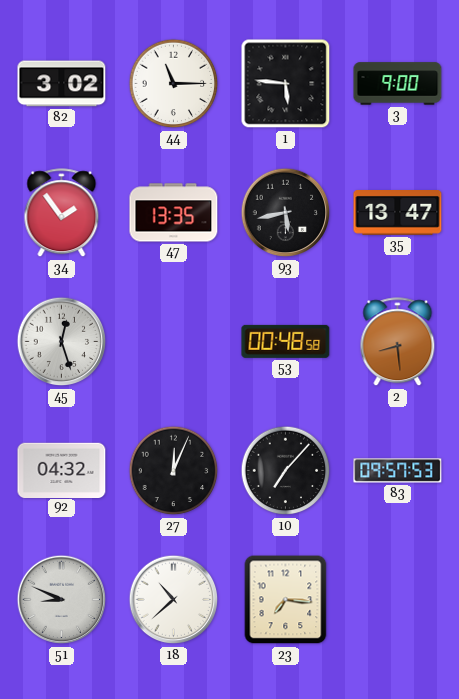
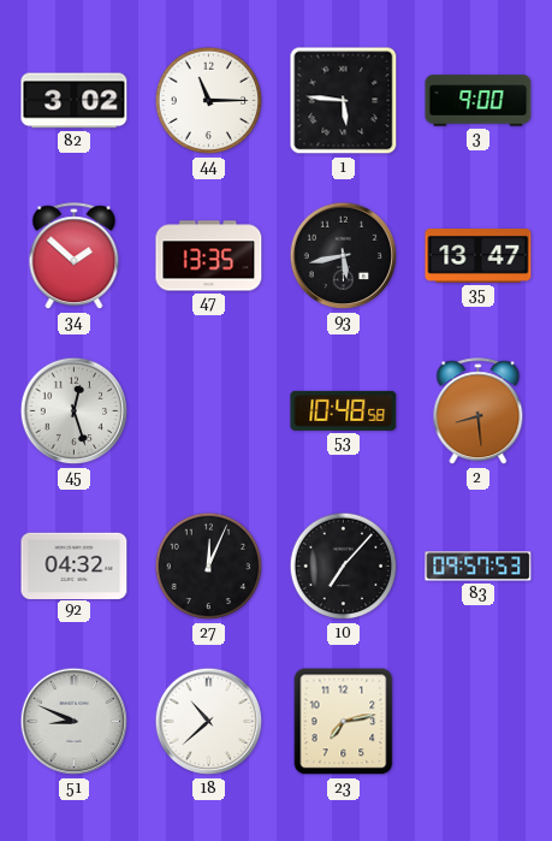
34: 1:54 -> 1:52 (75, 256)
53: 00:48 -> 10:48 (344, 410)
23: 7:16 -> 7:13 (344, 722)
